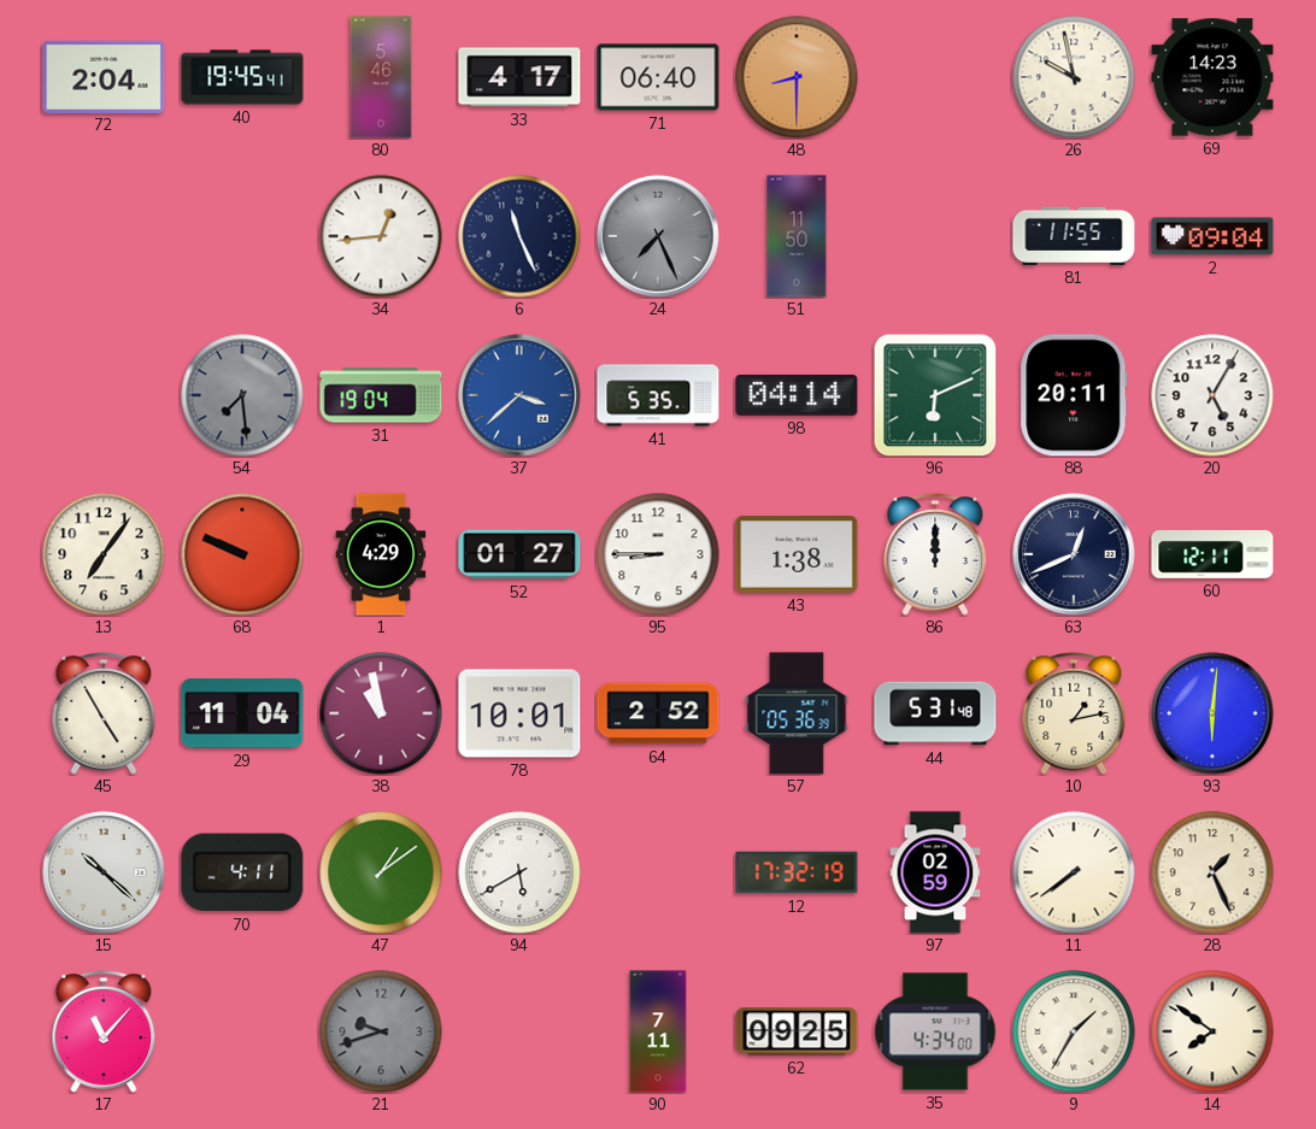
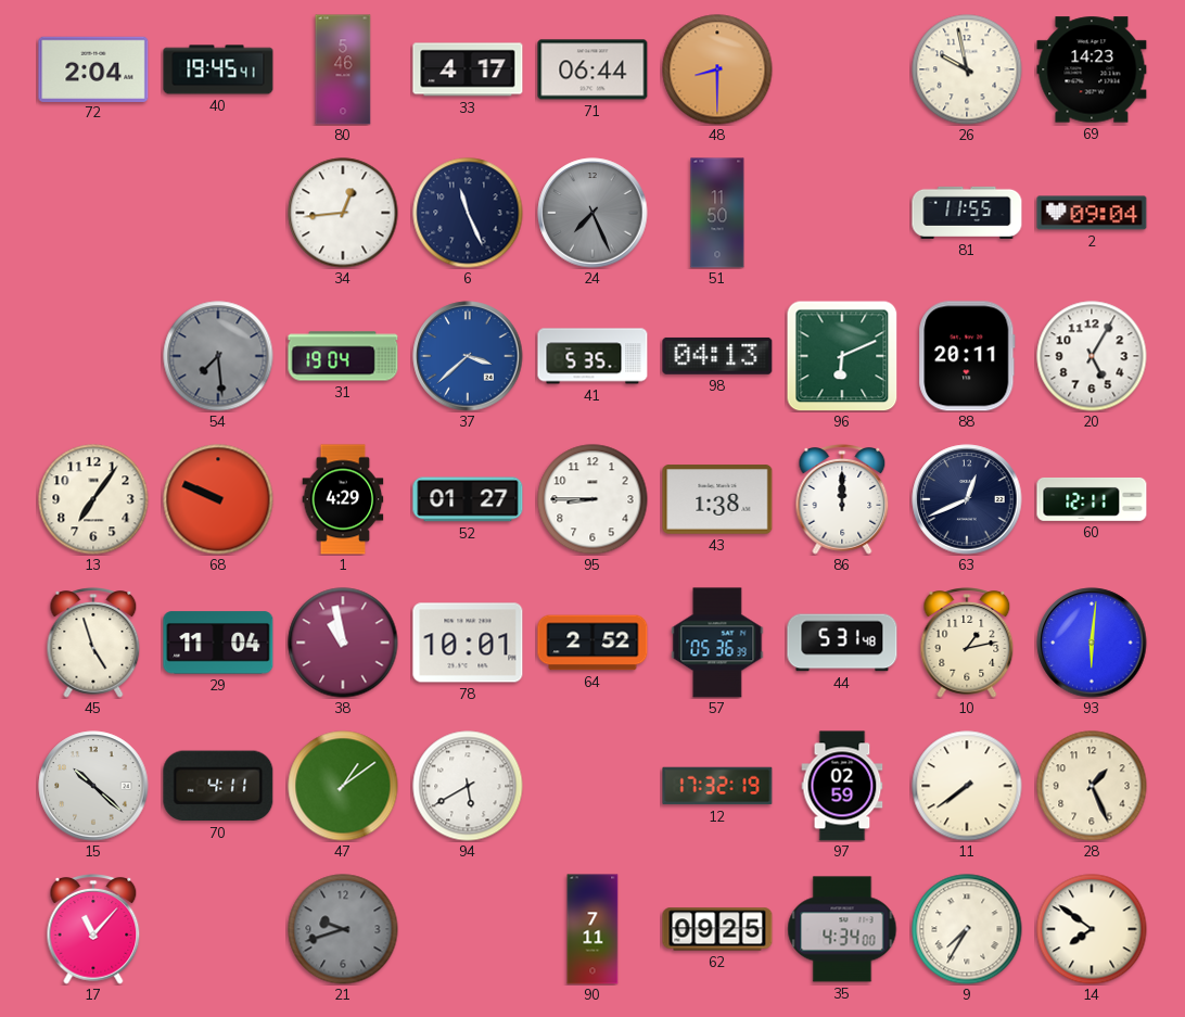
71: 06:40 -> 06:44 (592, 69)
98: 04:14 -> 04:13 (717, 356)
45: 4:55 -> 4:57 (93, 643)
9: 1:35 -> 7:35 (967, 929)
